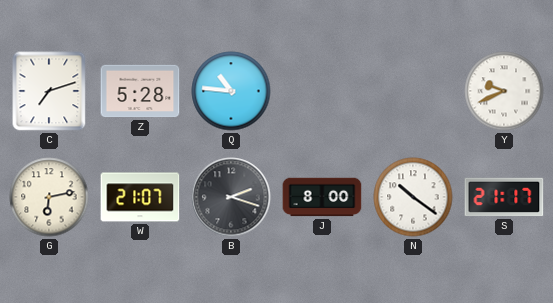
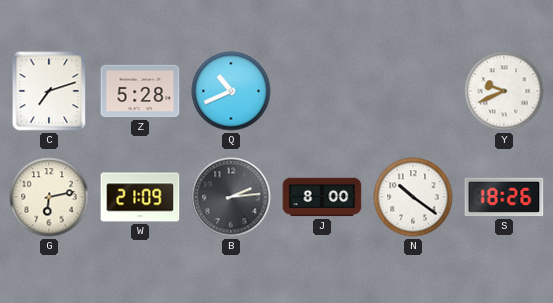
Q: 10:46 -> 10:41 (231, 91)
W: 21:07 -> 21:09 (140, 197)
B: 2:18 -> 2:14 (231, 197)
S: 21:17 -> 18:26 (504, 197)
